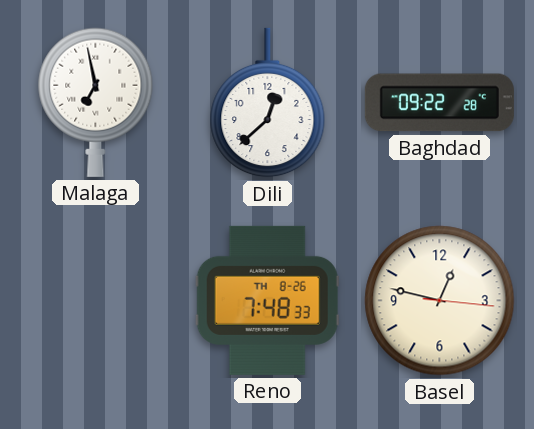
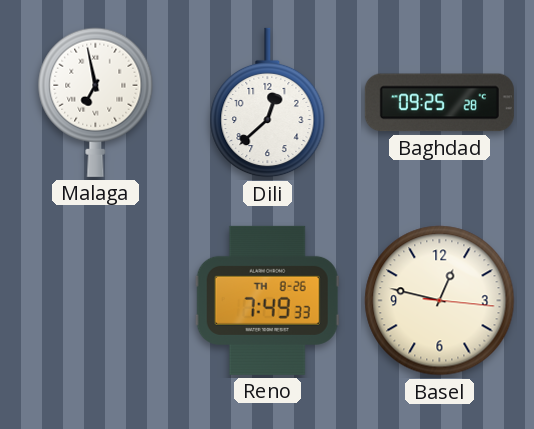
Baghdad: 09:22 -> 09:25 (439, 103)
Reno: 7:48 -> 7:49 (267, 300)
